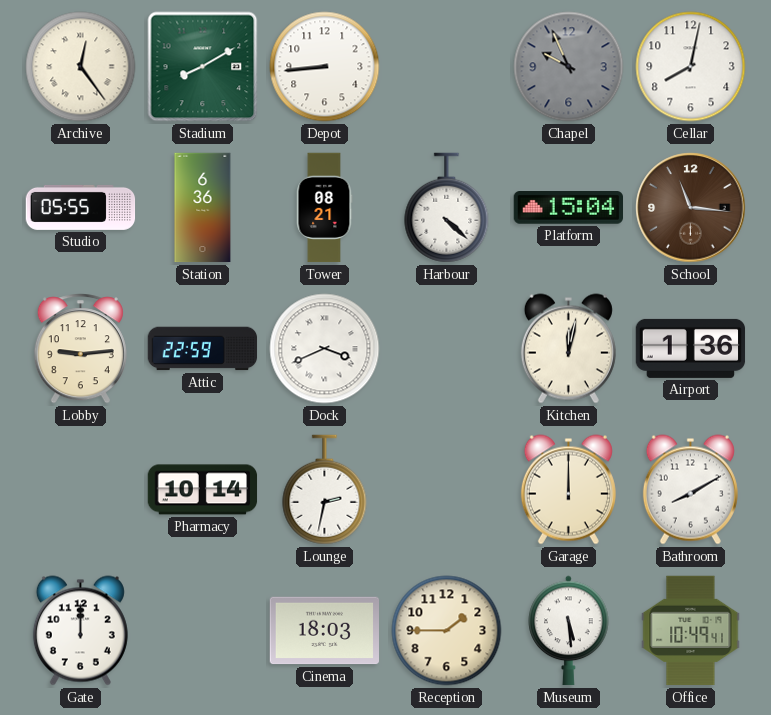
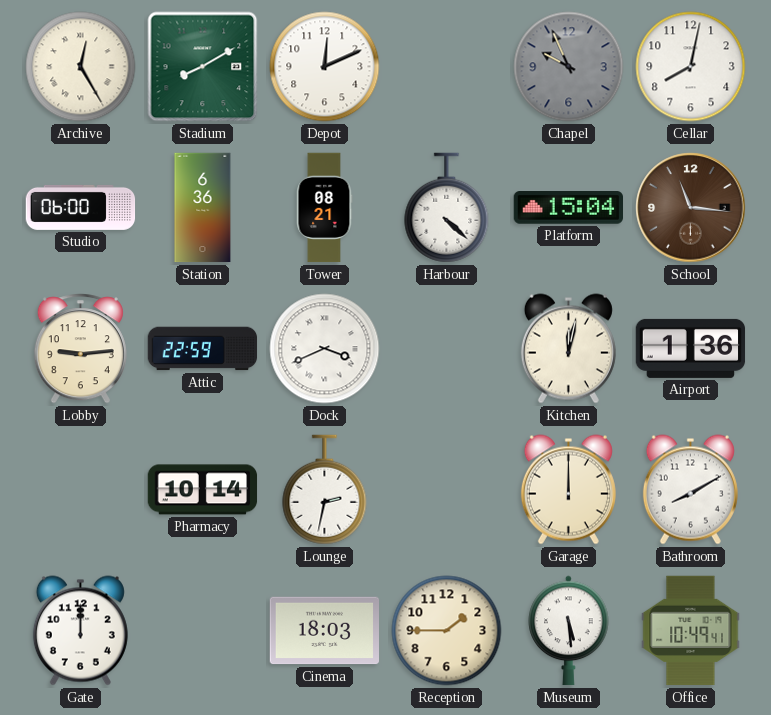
Archive: 12:24 -> 12:25 (81, 67)
Depot: 8:44 -> 12:11 (325, 67)
Studio: 05:55 -> 06:00 (81, 207)
